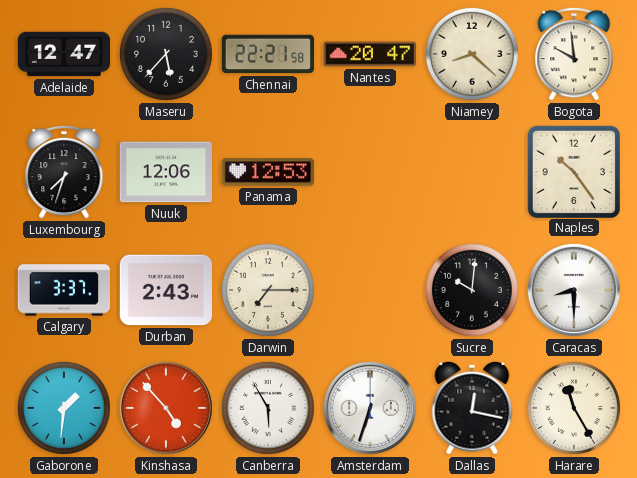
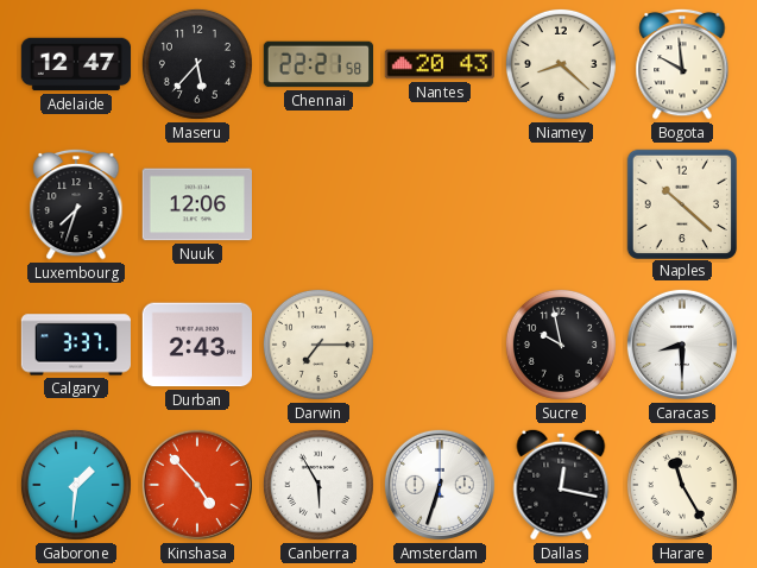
Nantes: 20:47 -> 20:43 (439, 64)
Panama: 12:53 -> none (267, 172)
Naples: 10:24 -> 10:22 (681, 203)
Sucre: 10:01 -> 9:58 (561, 345)
